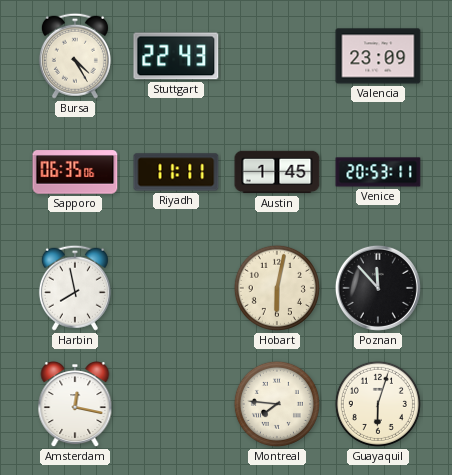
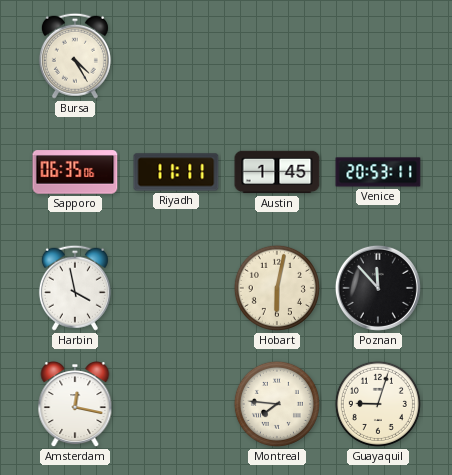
Stuttgart: 22:43 -> none (176, 56)
Valencia: 23:09 -> none (378, 56)
Harbin: 7:58 -> 3:58 (75, 288)
Guayaquil: 6:03 -> 9:03 (378, 404)
